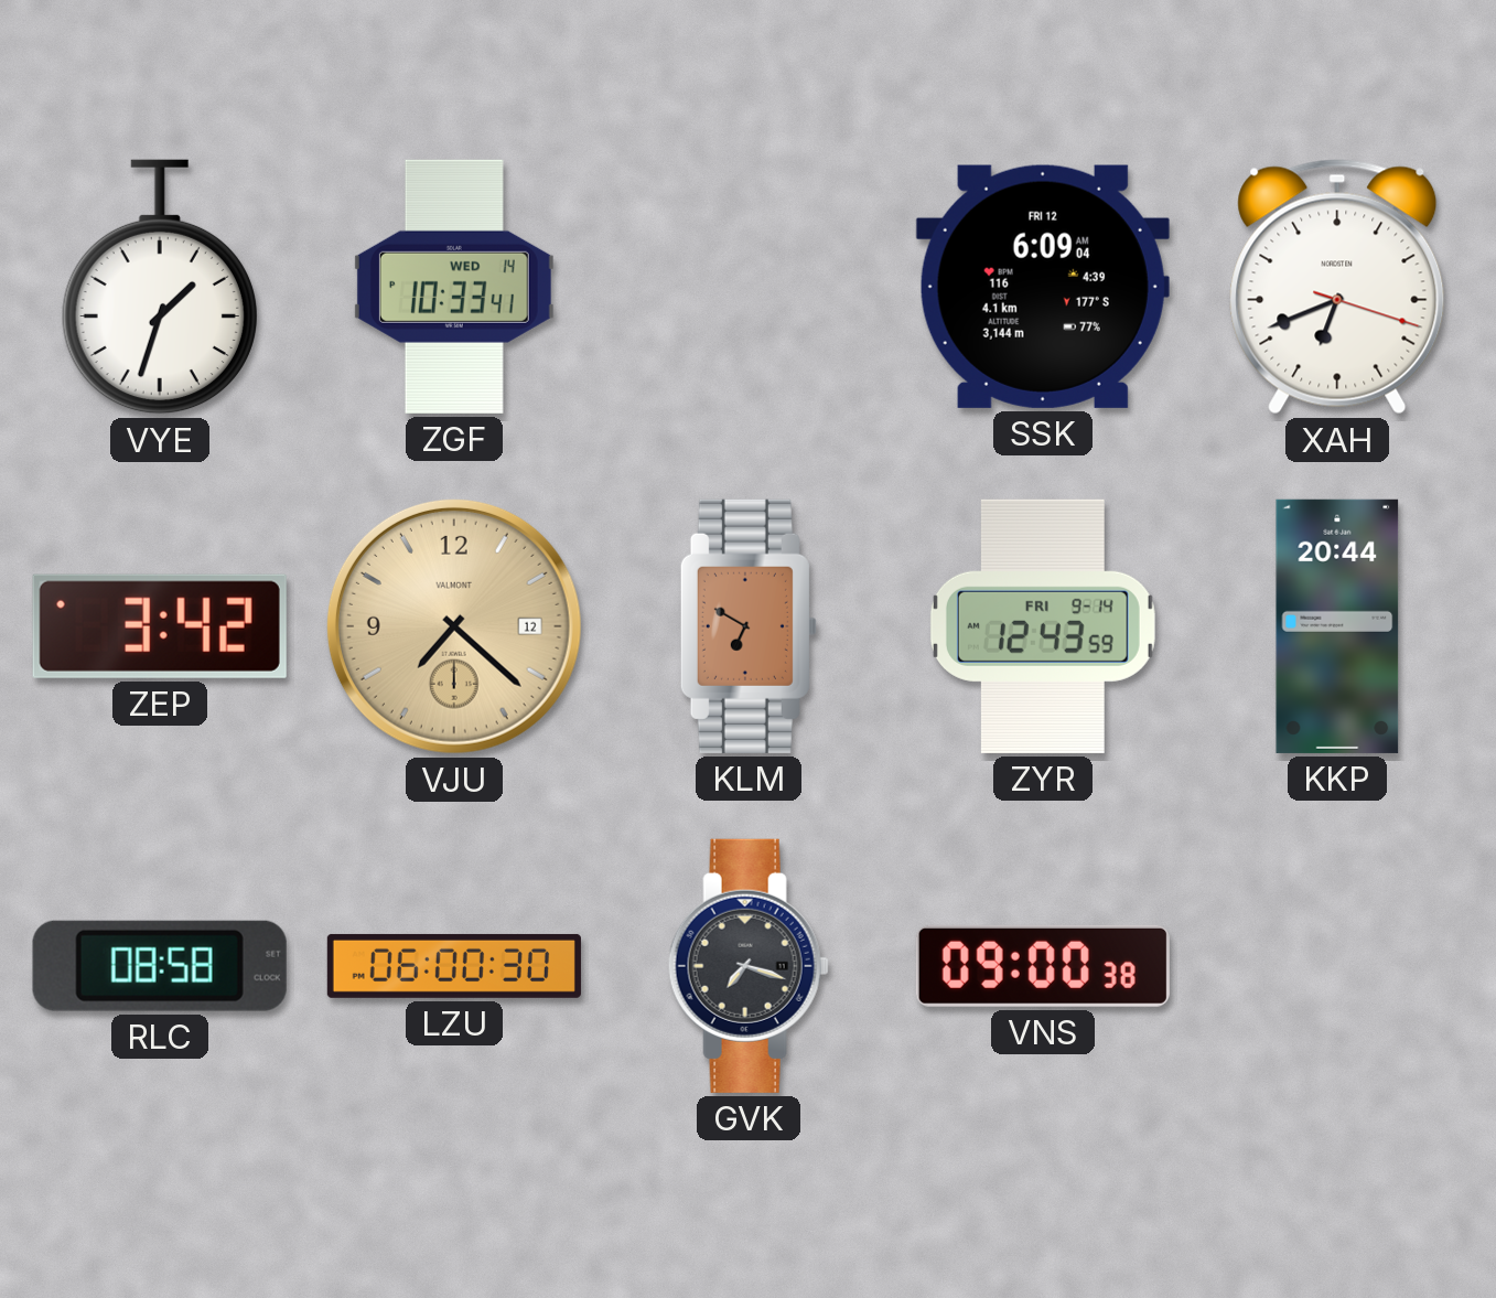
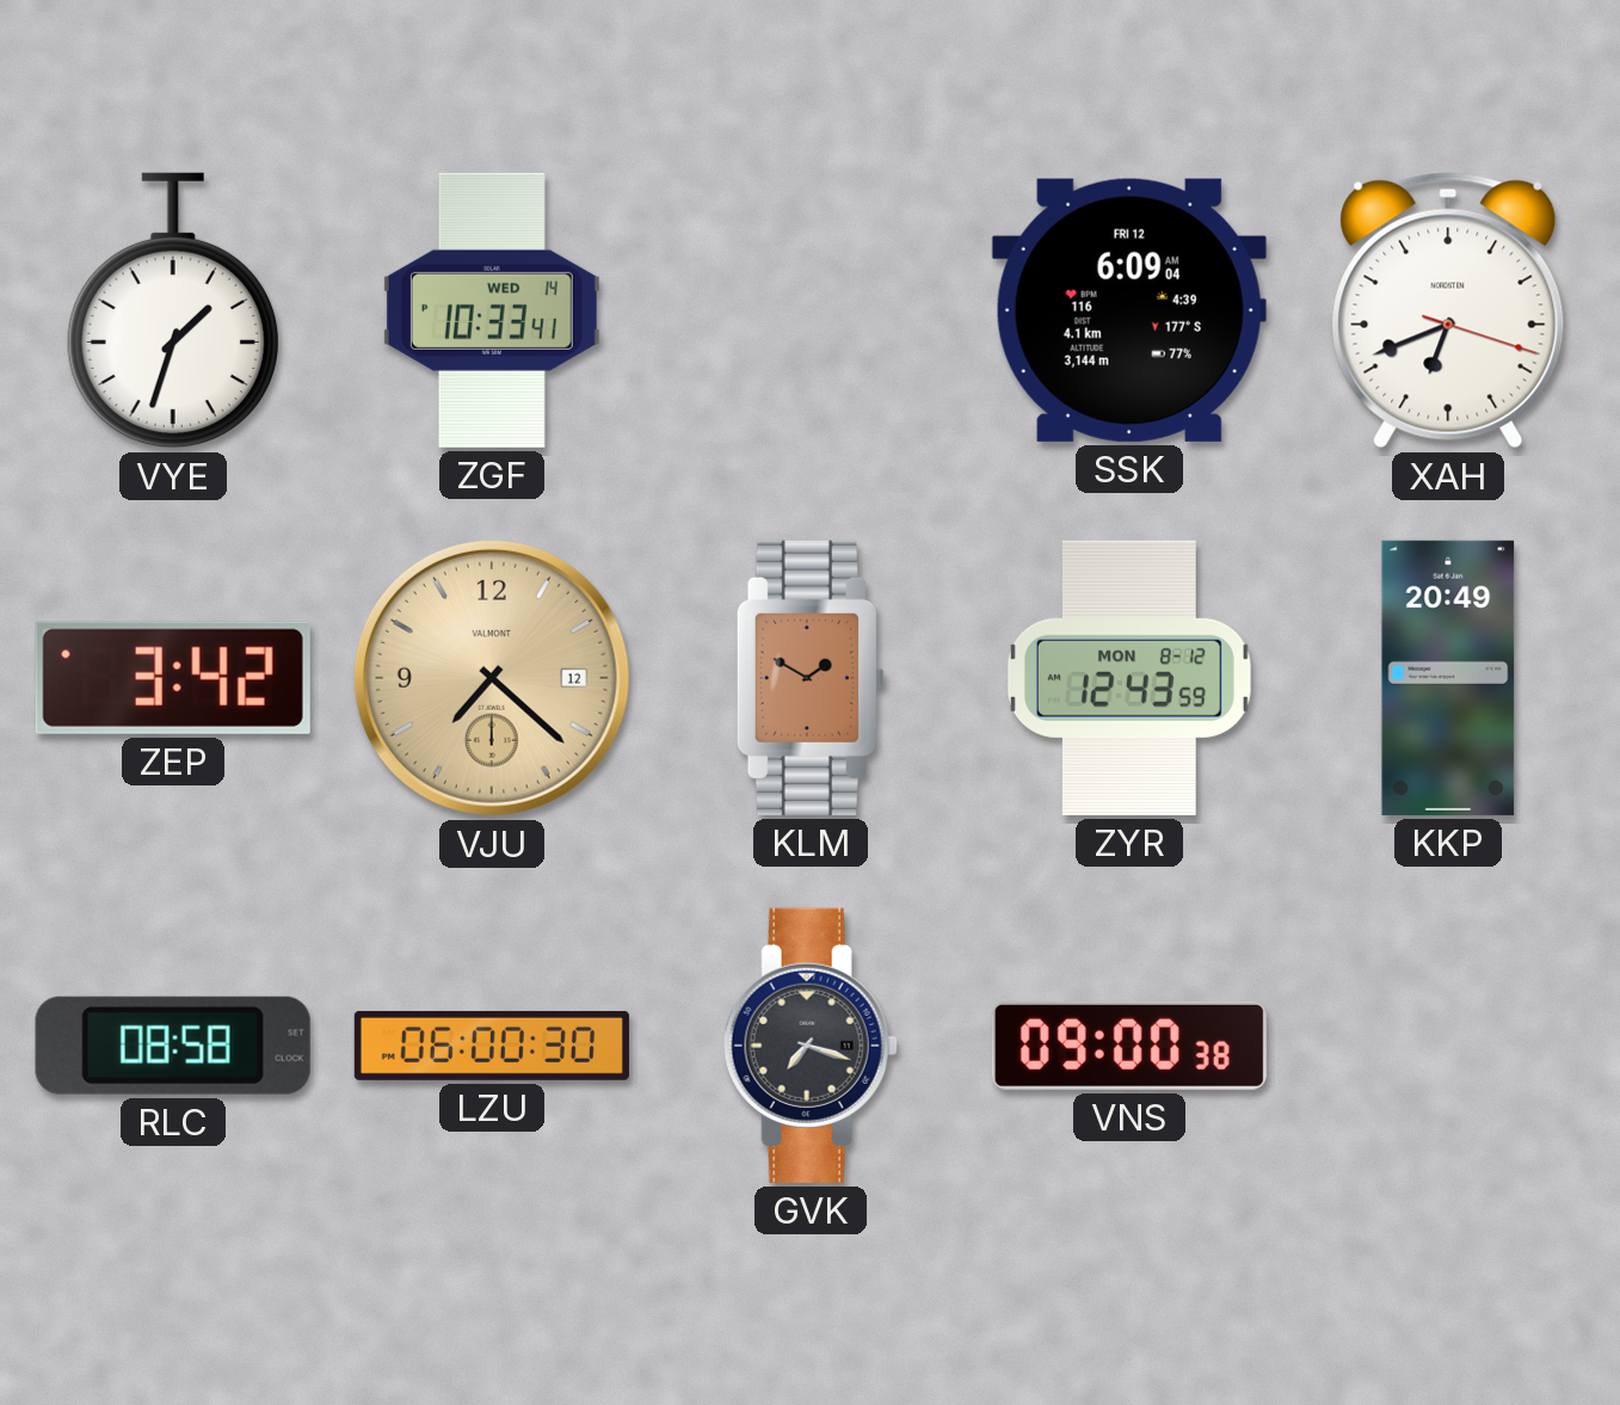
KLM: 6:50 -> 1:50 (811, 678)
ZYR date: FRI 9-14 -> MON 8-12 (1129, 678)
KKP: 20:44 -> 20:49 (1448, 678)
